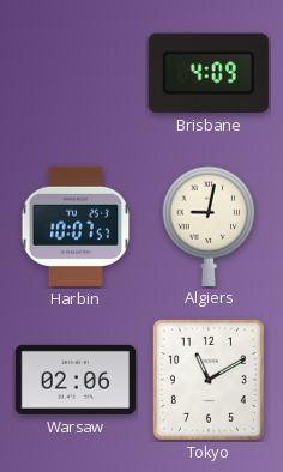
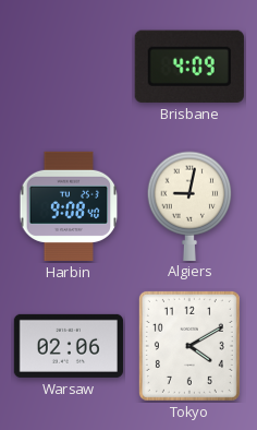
Harbin: 10:07 -> 9:08 (69, 206)
Tokyo: 11:10 -> 4:10 (189, 346)
